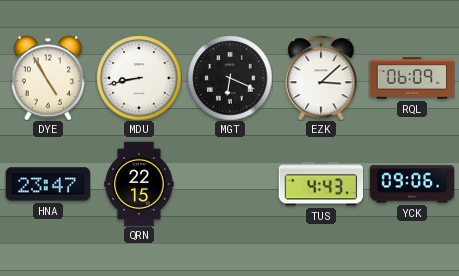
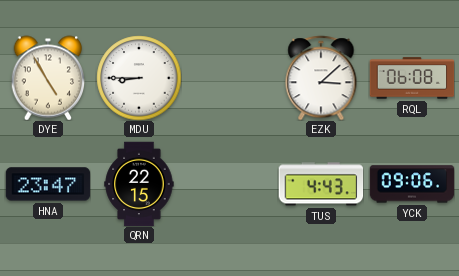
MDU: 8:43 -> 8:45 (139, 78)
MGT: 6:19 -> none (230, 78)
RQL: 06:09 -> 06:08 (412, 78)
